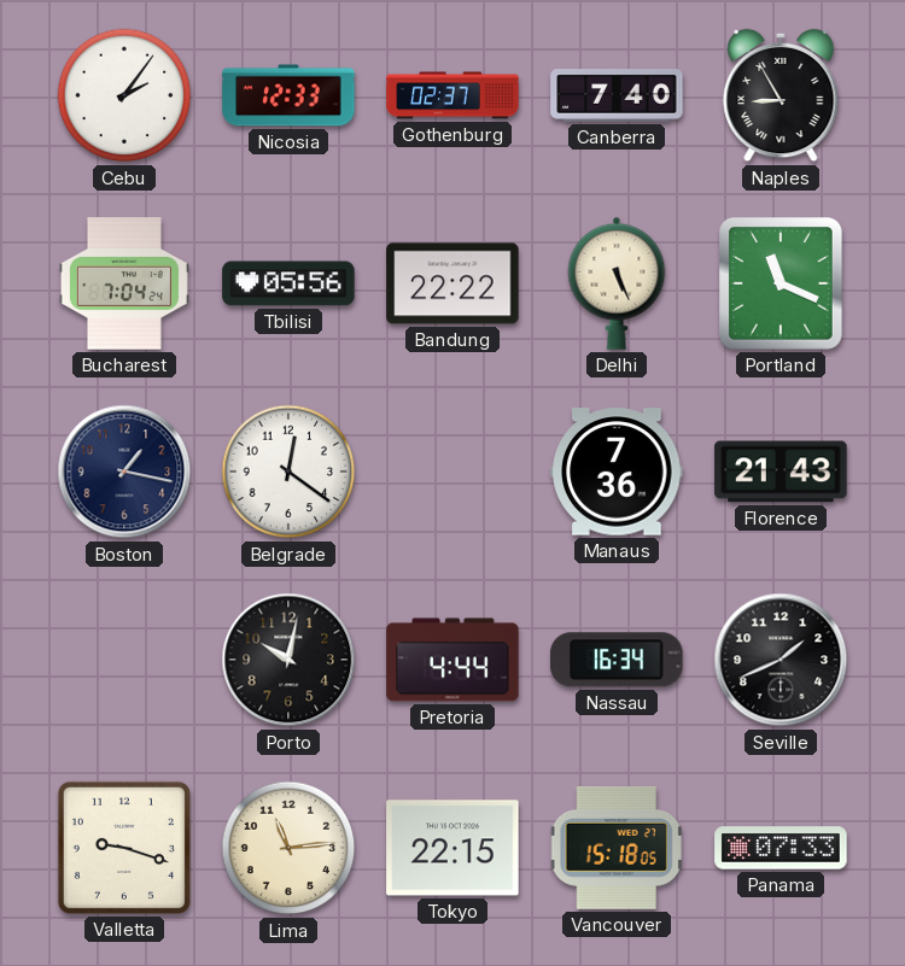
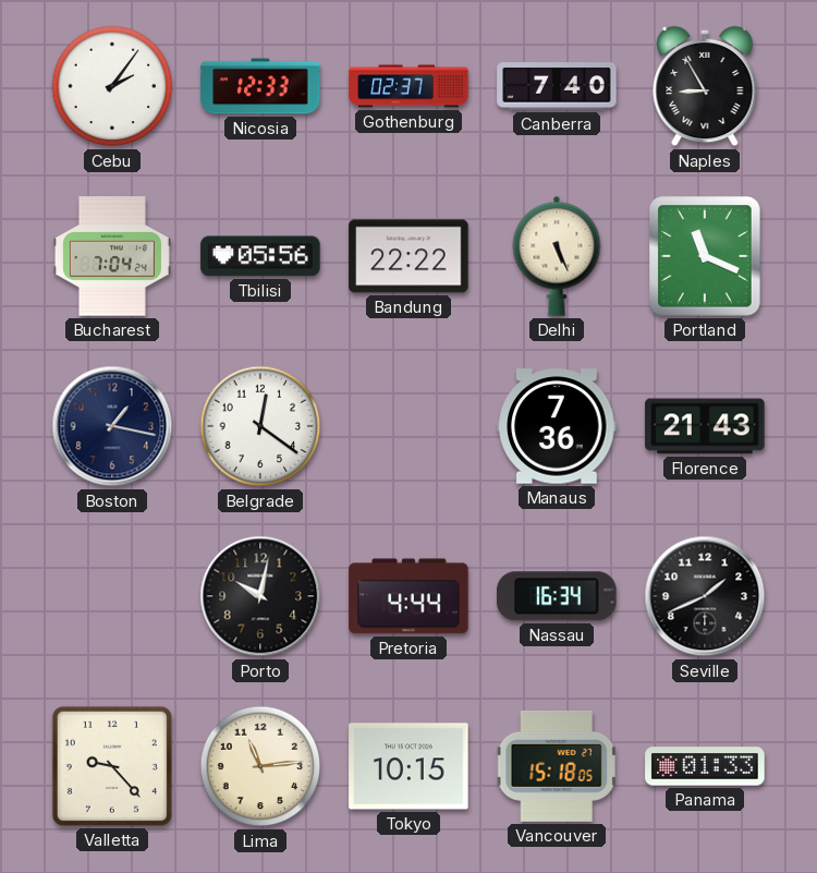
Valletta: 9:18 -> 9:23 (112, 766)
Tokyo: 22:15 -> 10:15 (408, 766)
Panama: 07:33 -> 01:33 (705, 766)
